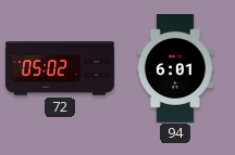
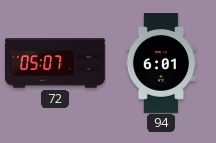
72: 05:02 -> 05:07 (56, 63)
